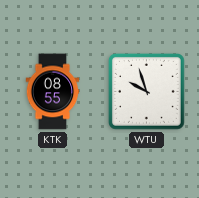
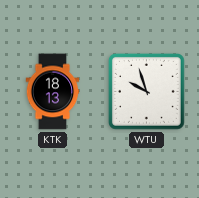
KTK: 08:55 -> 18:13 (53, 92)
